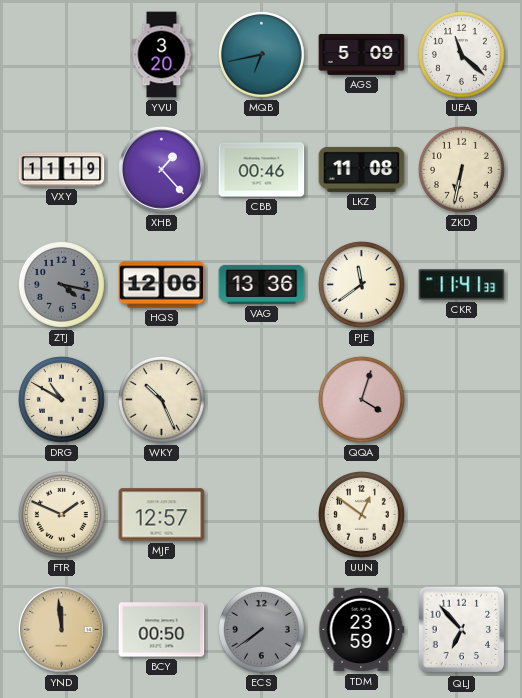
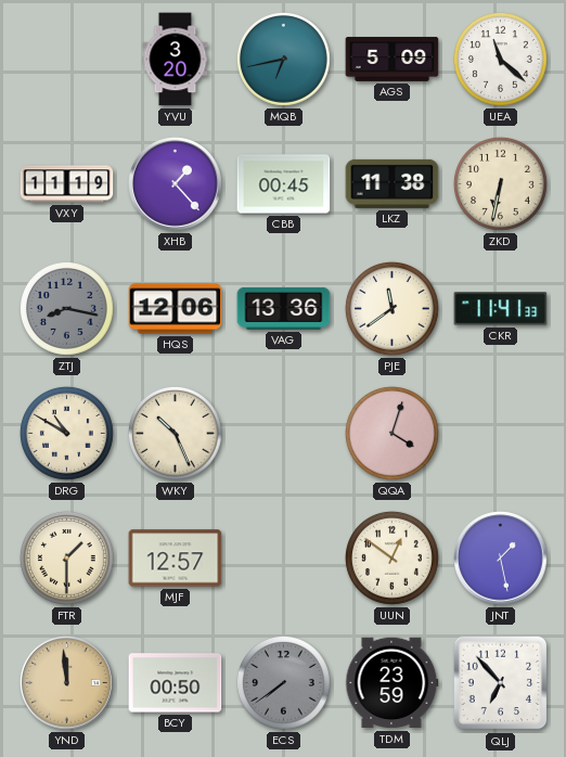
CBB: 00:46 -> 00:45 (284, 184)
LKZ: 11:08 -> 11:38 (393, 183)
ZTJ: 4:17 -> 8:17 (66, 308)
FTR: 1:49 -> 1:30 (66, 557)
JNT: none -> 1:28 (501, 559)
